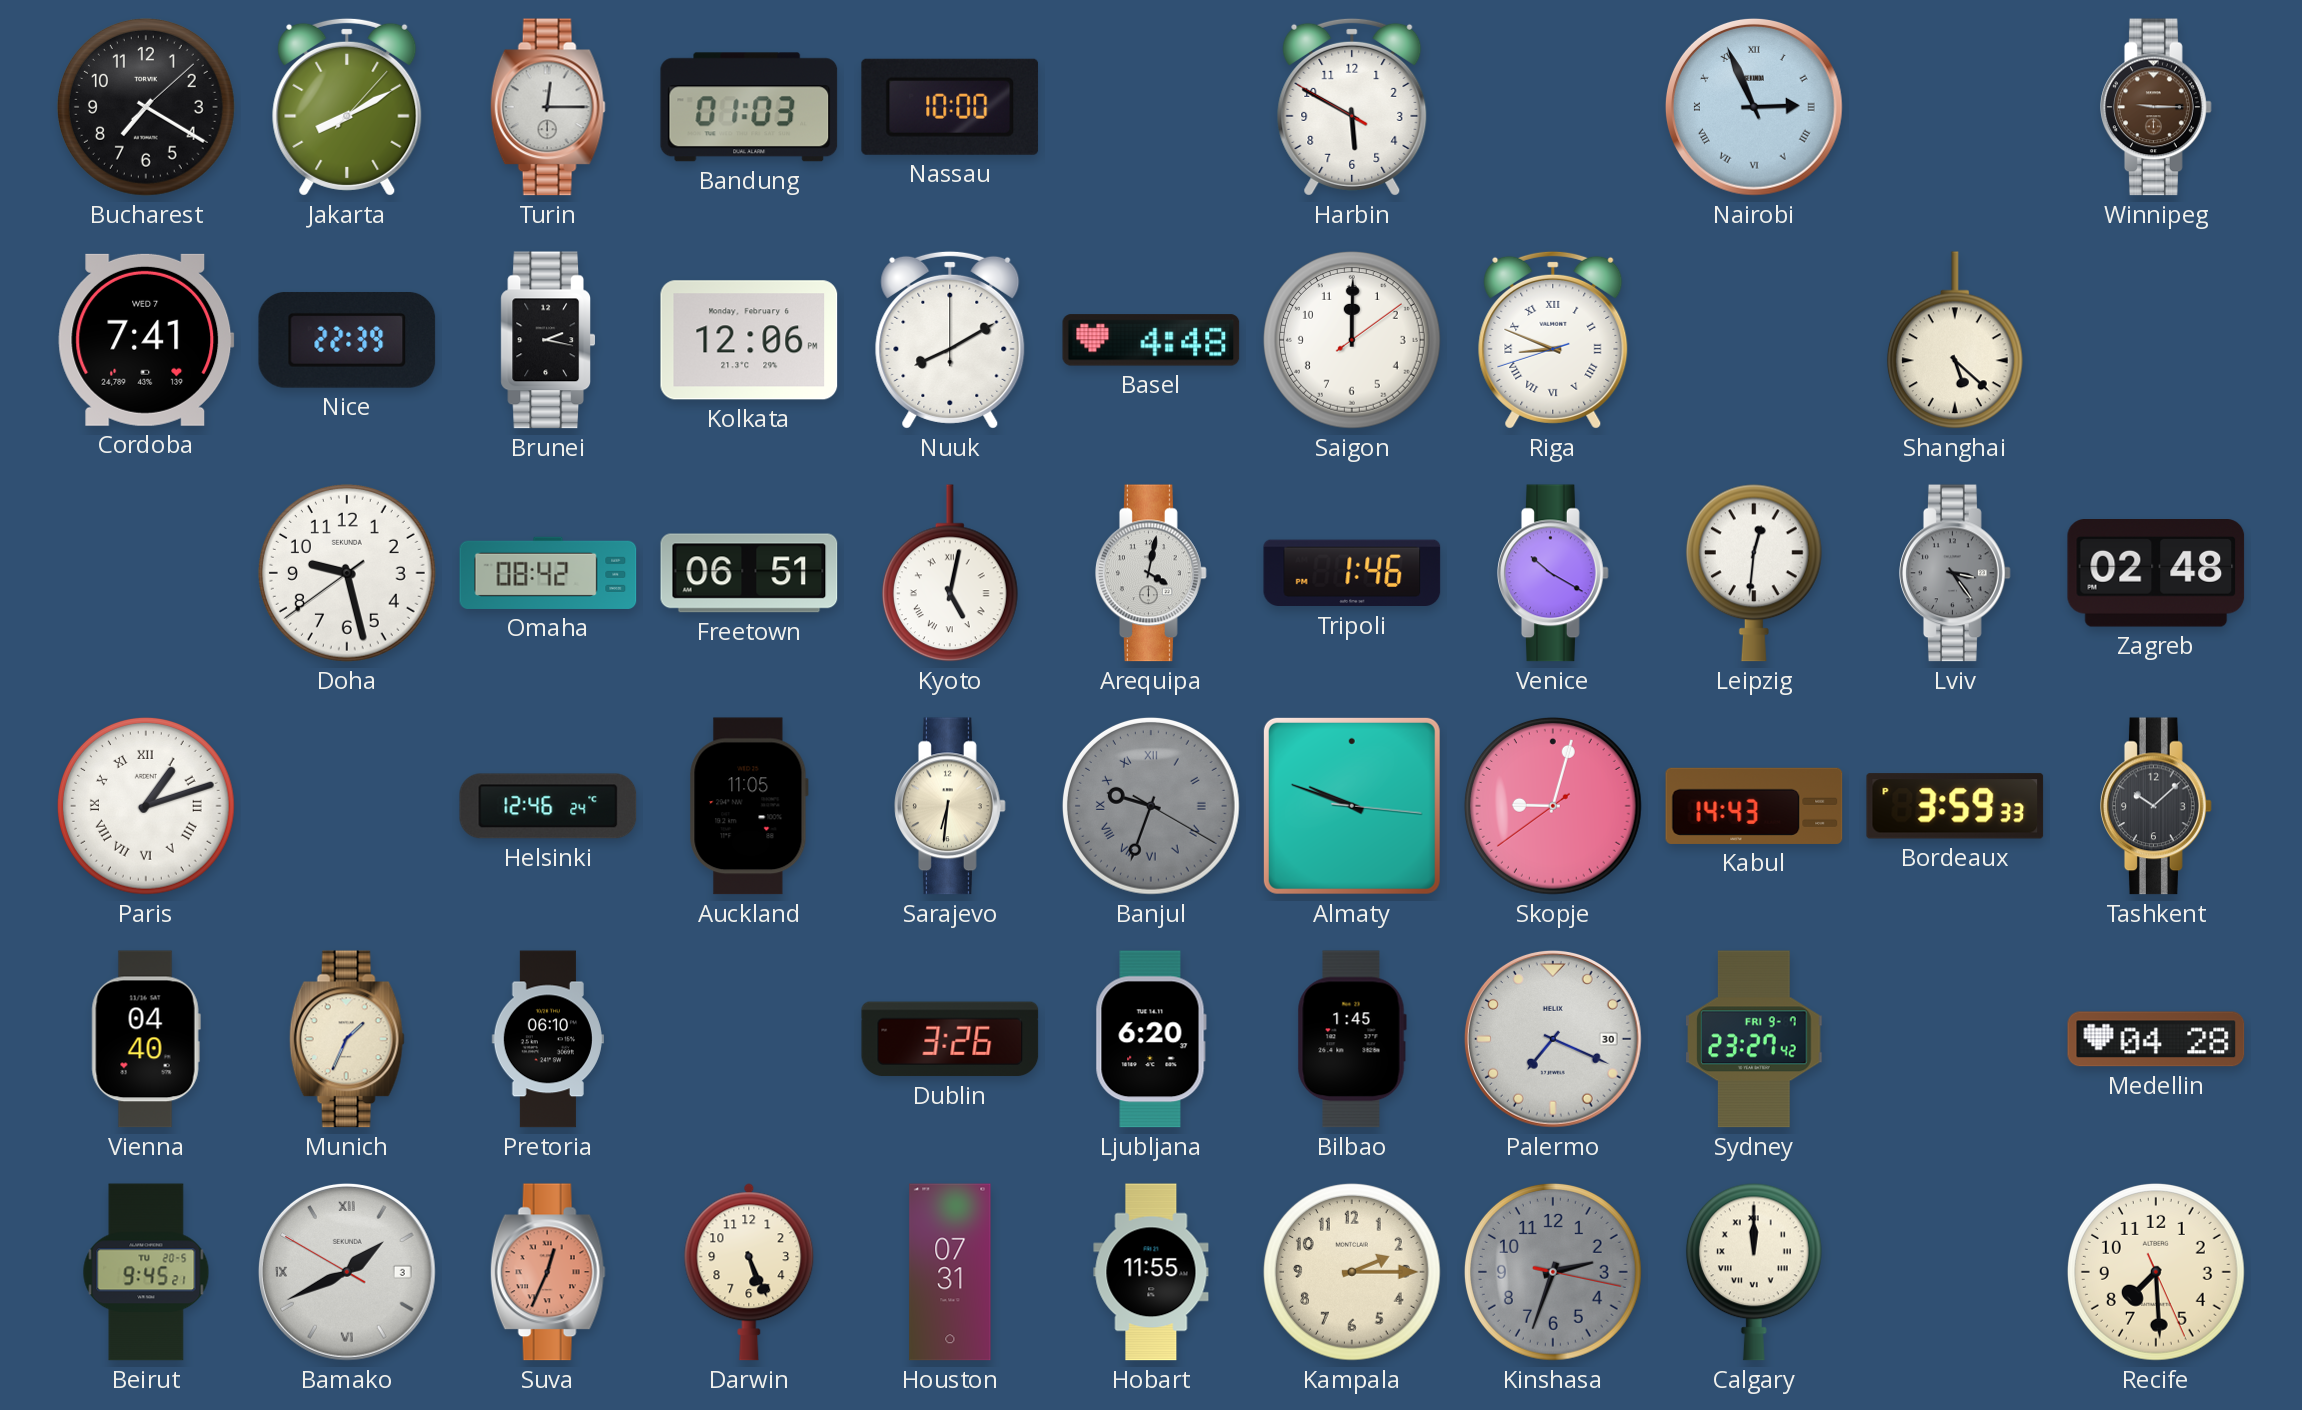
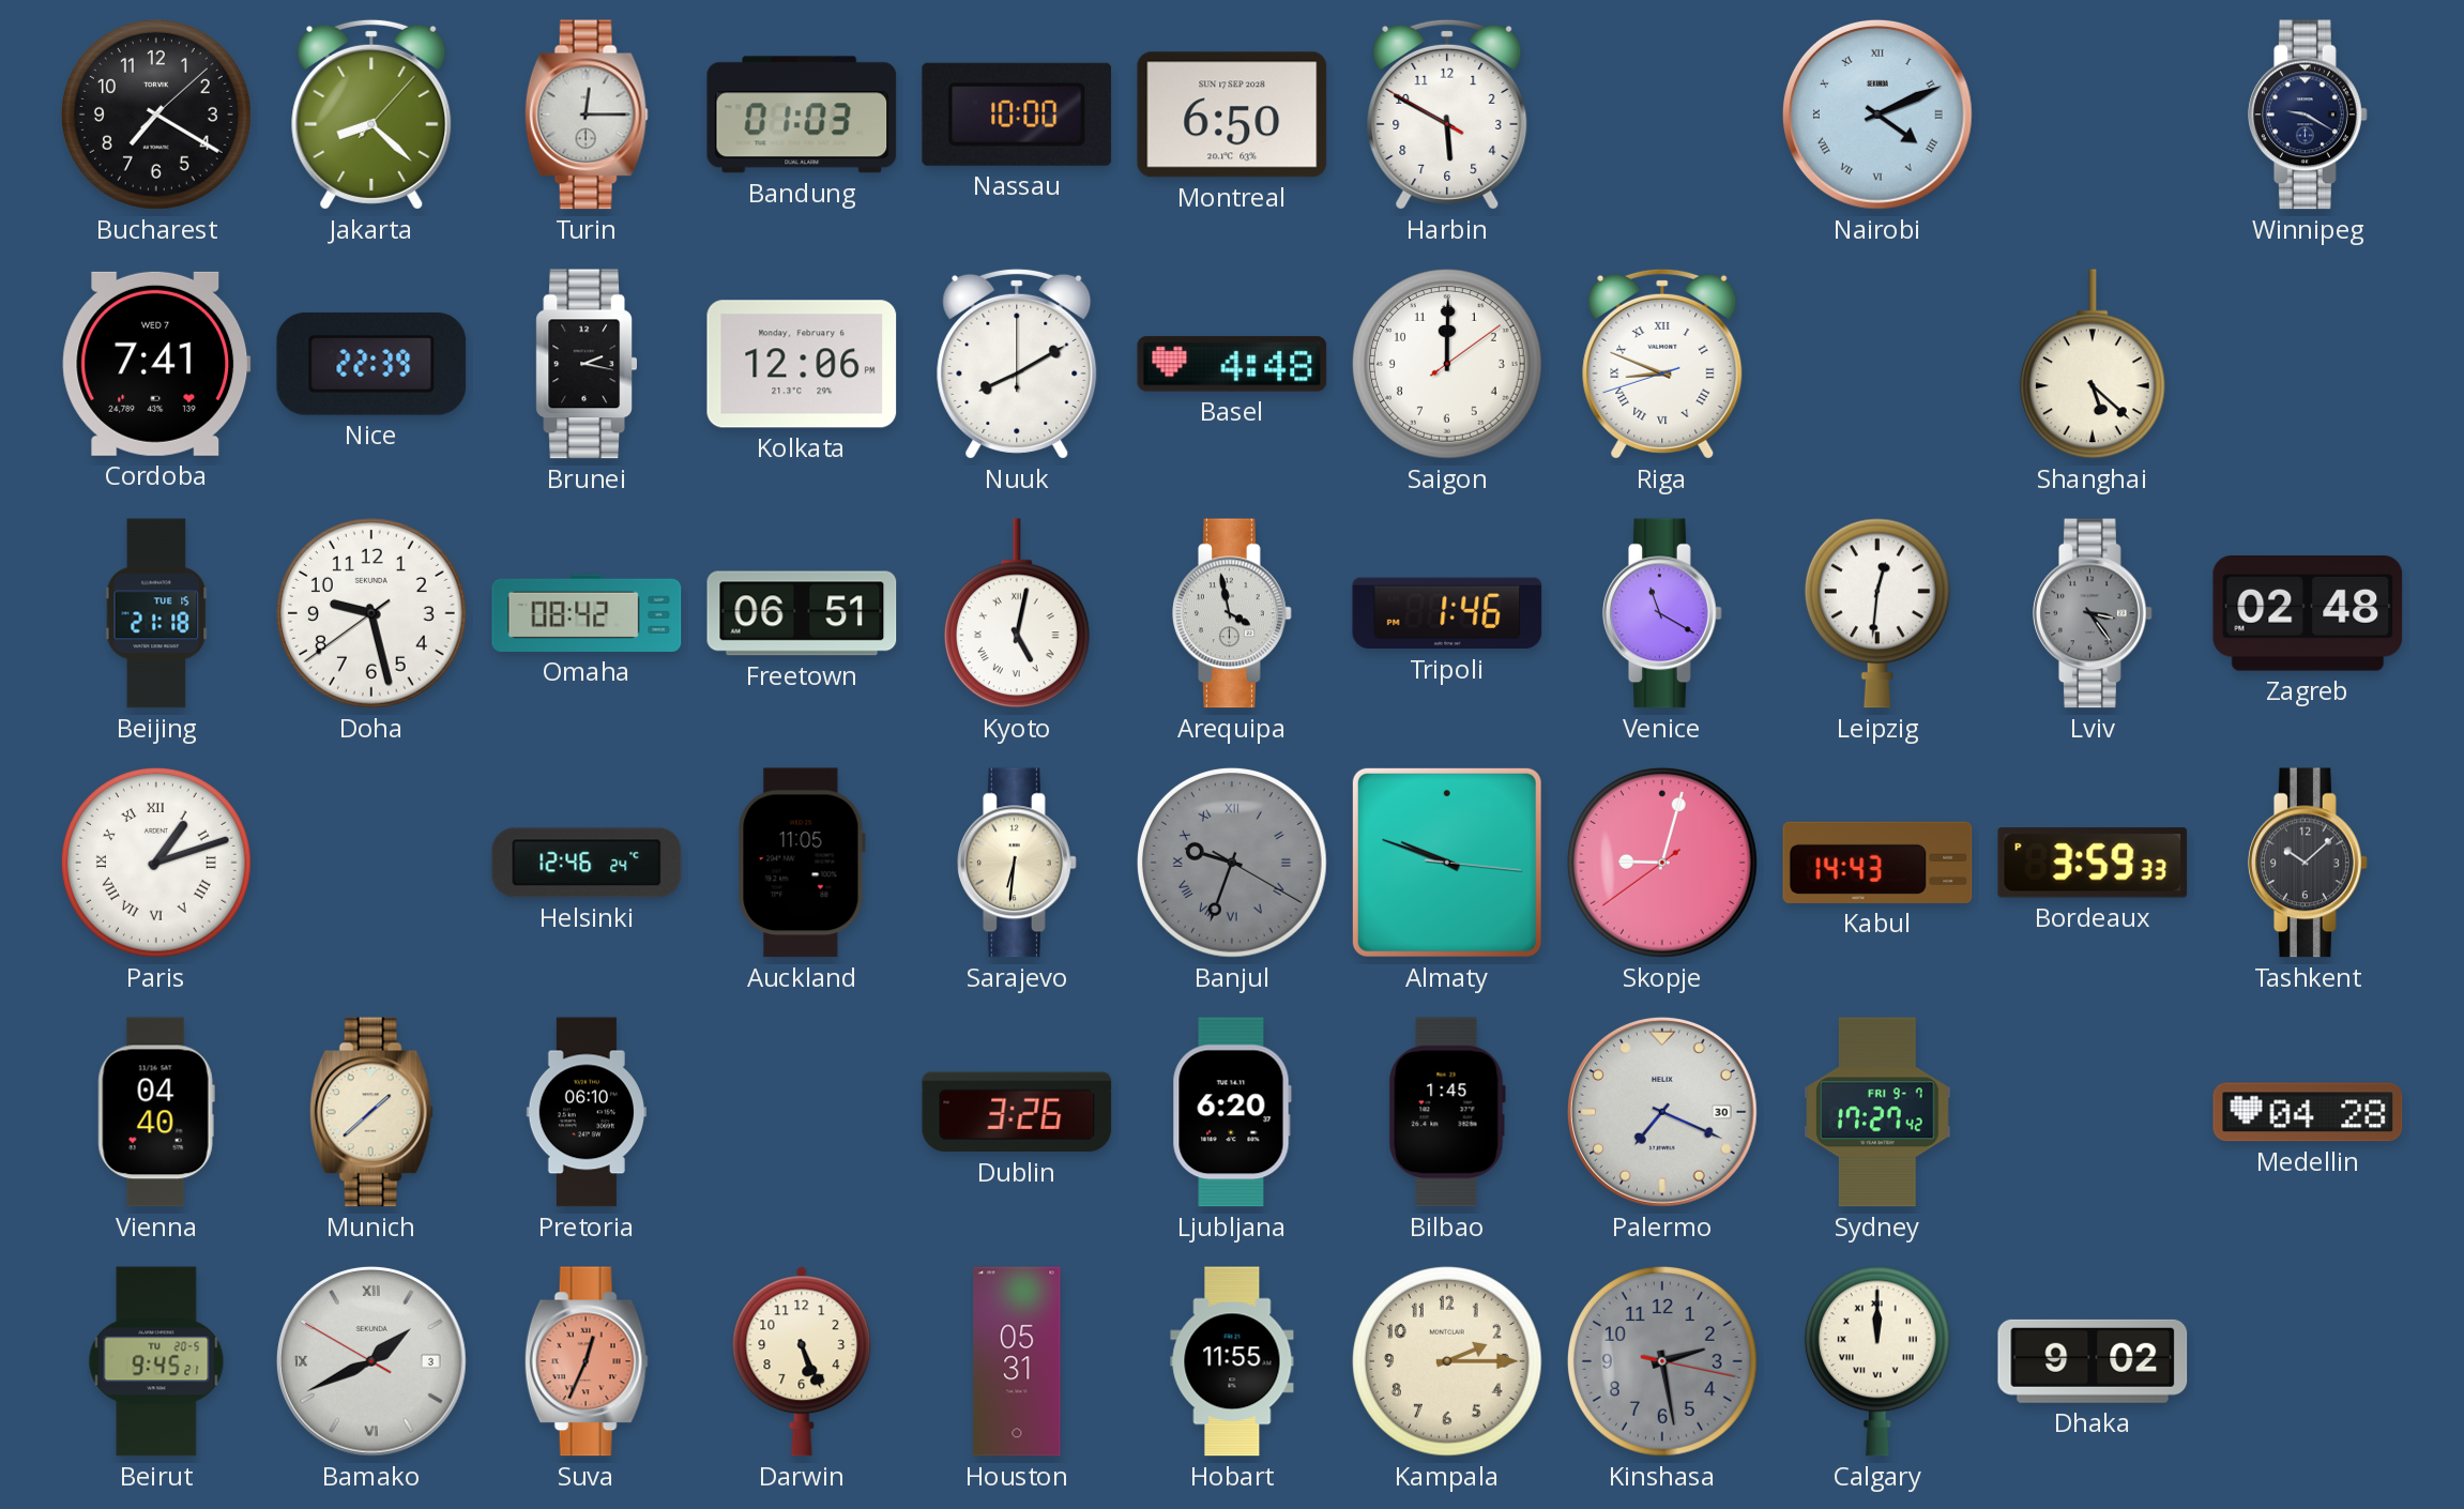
Jakarta: 8:10 -> 8:22 (371, 115)
Montreal: none -> 6:50 (1232, 115)
Nairobi: 2:56 -> 4:11 (1877, 115)
Winnipeg: 9:15 -> 9:20 (2309, 115)
Winnipeg dial: brown -> navy (2309, 115)
Beijing: none -> 21:18 (156, 613)
Arequipa: 4:02 -> 3:58 (1233, 613)
Venice: 10:20 -> 11:20 (1663, 613)
Munich: 1:34 -> 1:38 (371, 1112)
Sydney: 23:27 -> 17:27 (1877, 1112)
Houston: 07:31 -> 05:31 (1017, 1361)
Kinshasa: 2:33 -> 2:28 (1662, 1361)
Dhaka: none -> 9:02 (2093, 1361)
Recife: 7:29 -> none (2156, 1272)
